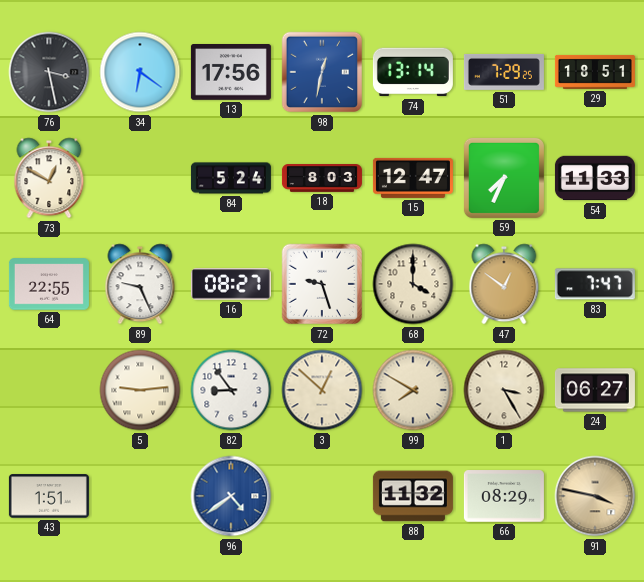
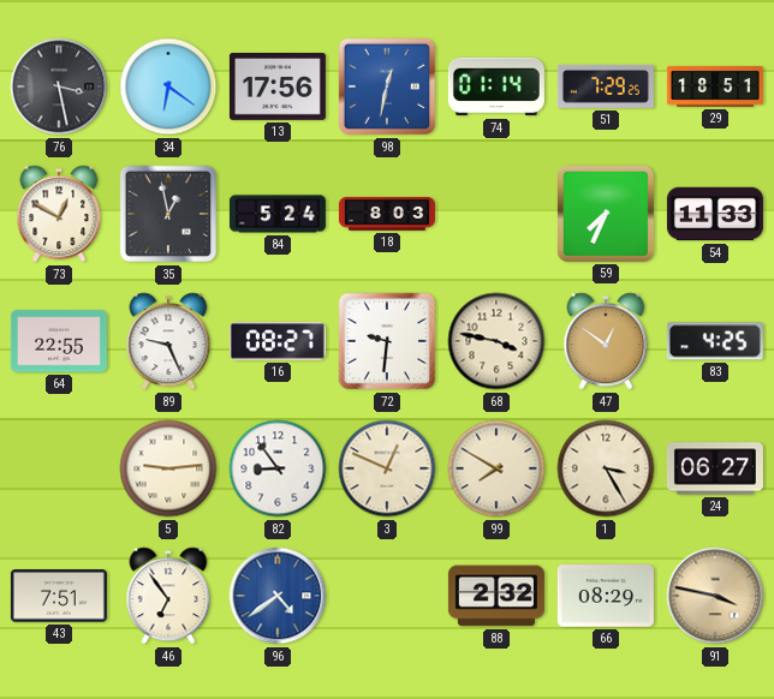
74: 13:14 -> 01:14 (496, 86)
35: none -> 12:58 (168, 214)
15: 12:47 -> none (413, 178)
72: 9:27 -> 9:31 (387, 341)
68: 4:00 -> 3:47 (496, 341)
83: 7:47 -> 4:25 (715, 341)
3: 12:52 -> 12:49 (387, 468)
43: 1:51 -> 7:51 (59, 596)
46: none -> 6:54 (168, 596)
88: 11:32 -> 2:32 (496, 596)
